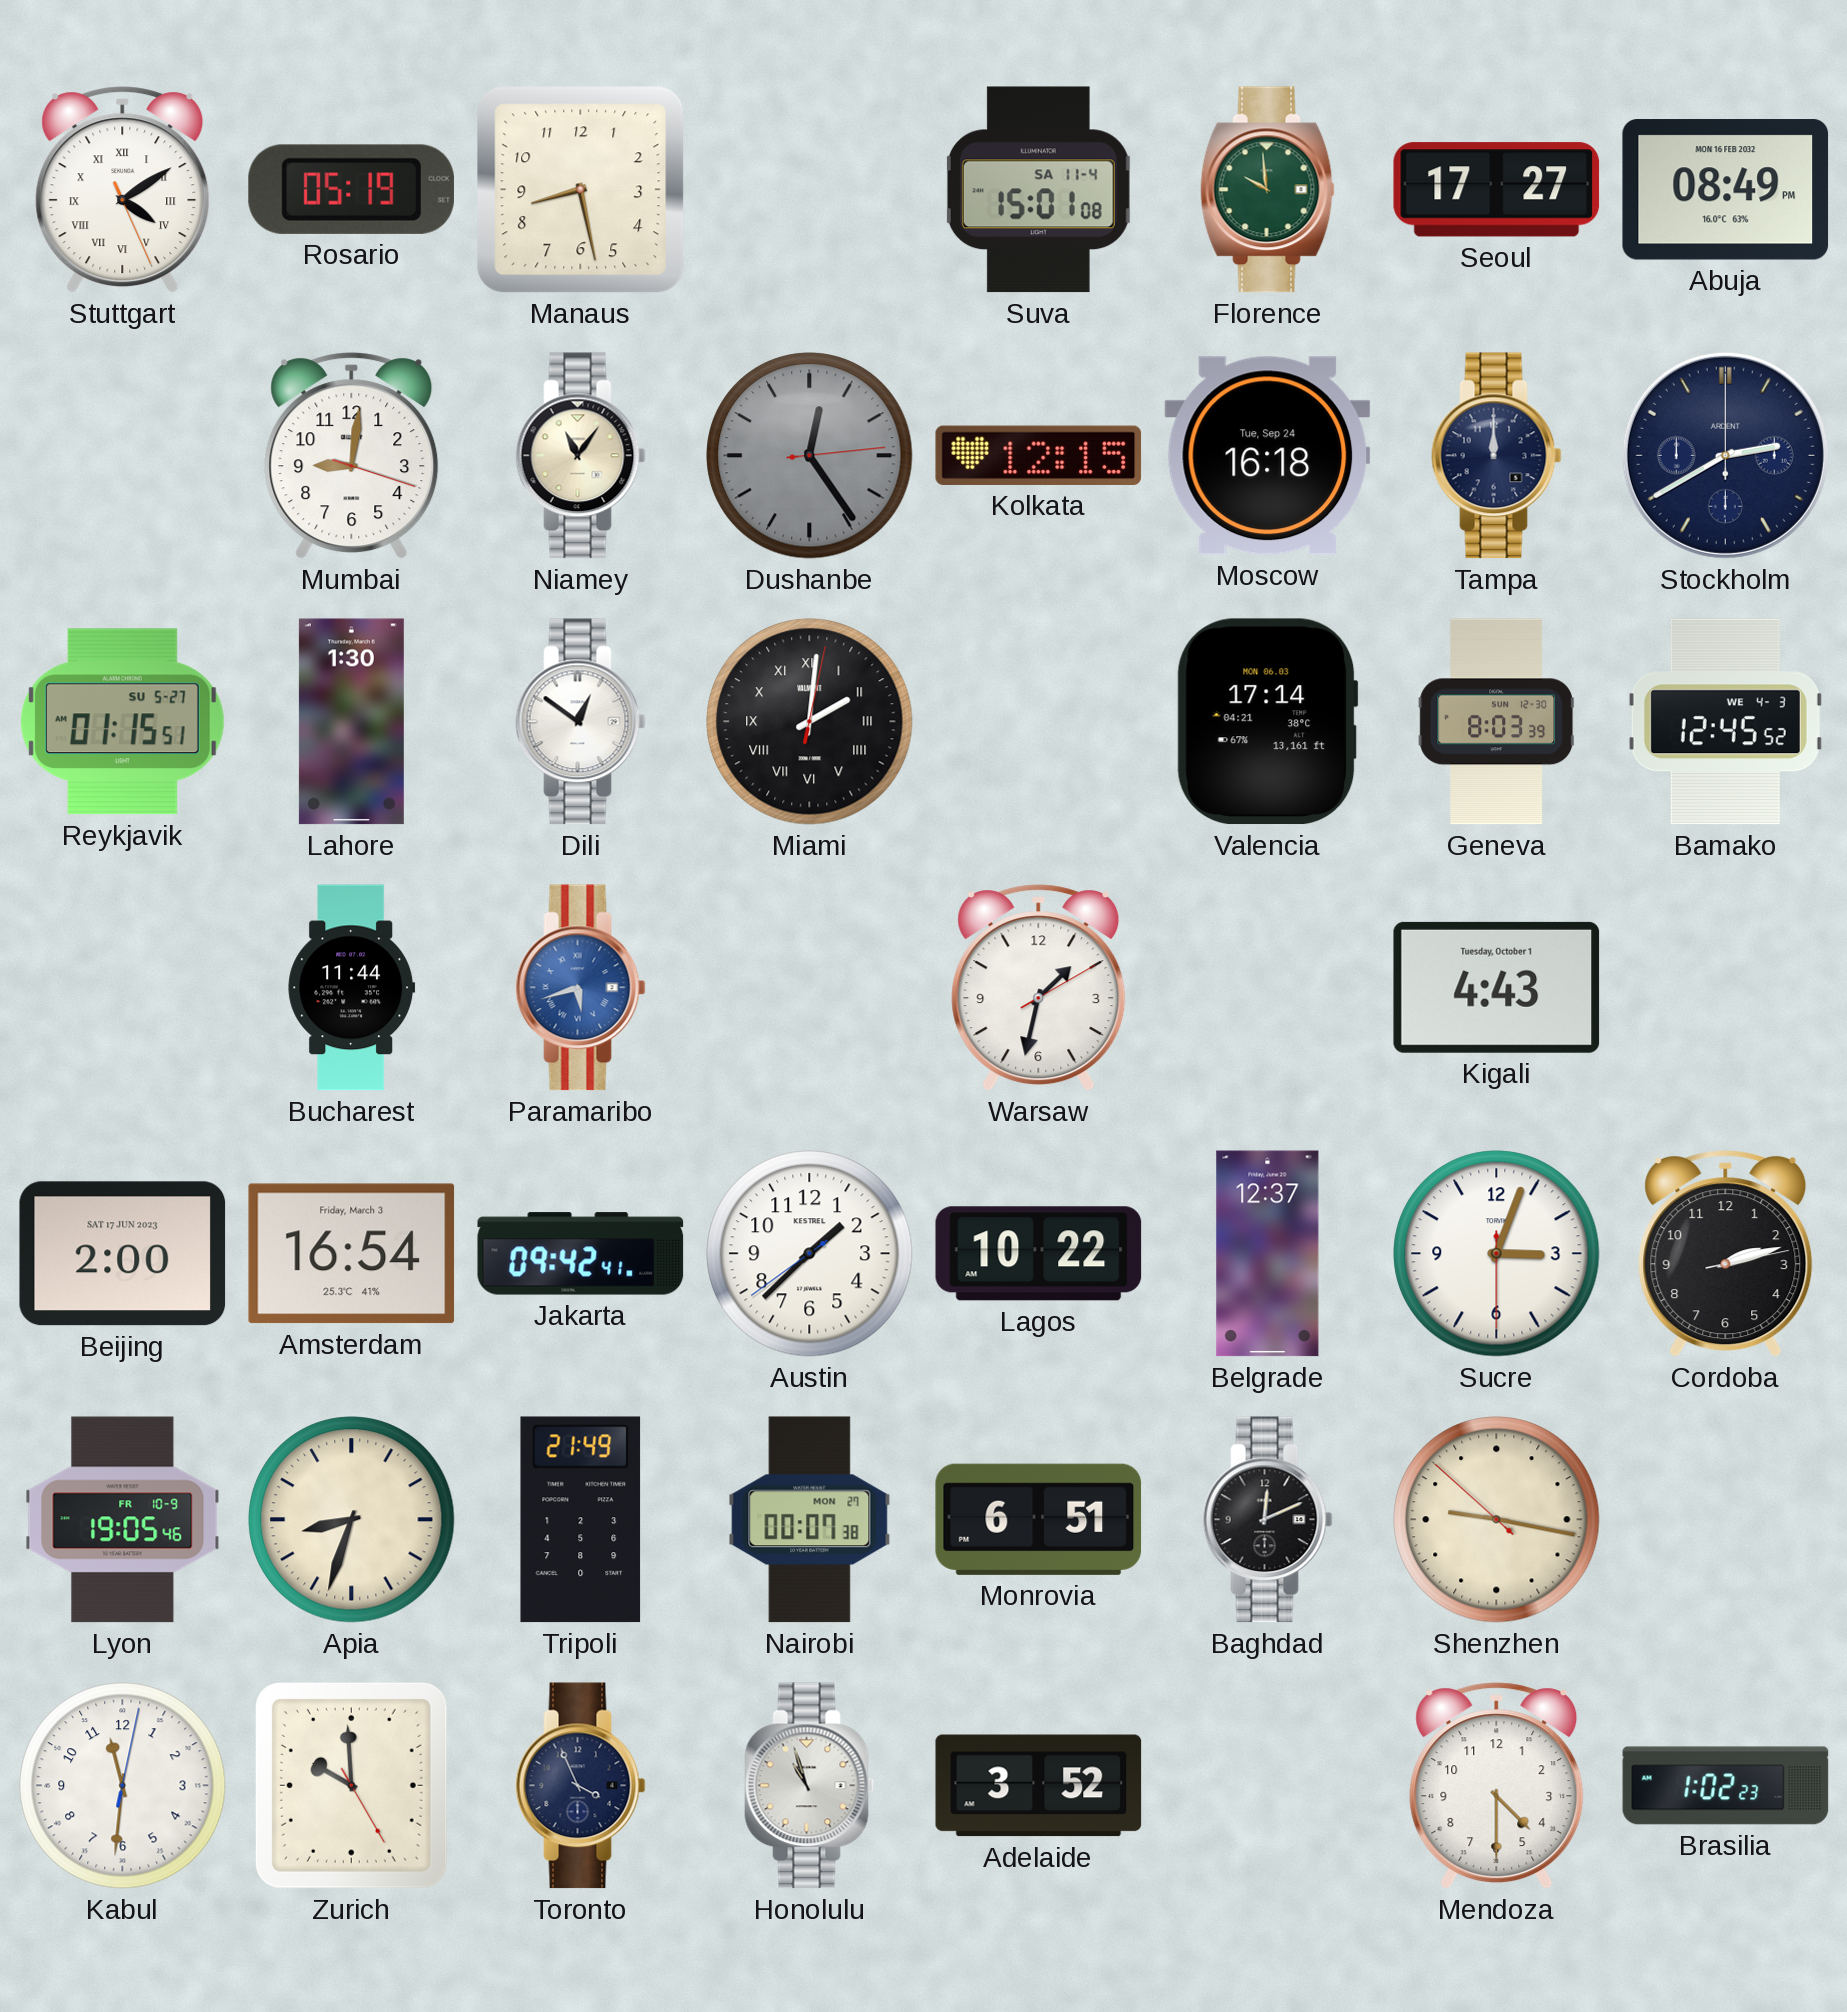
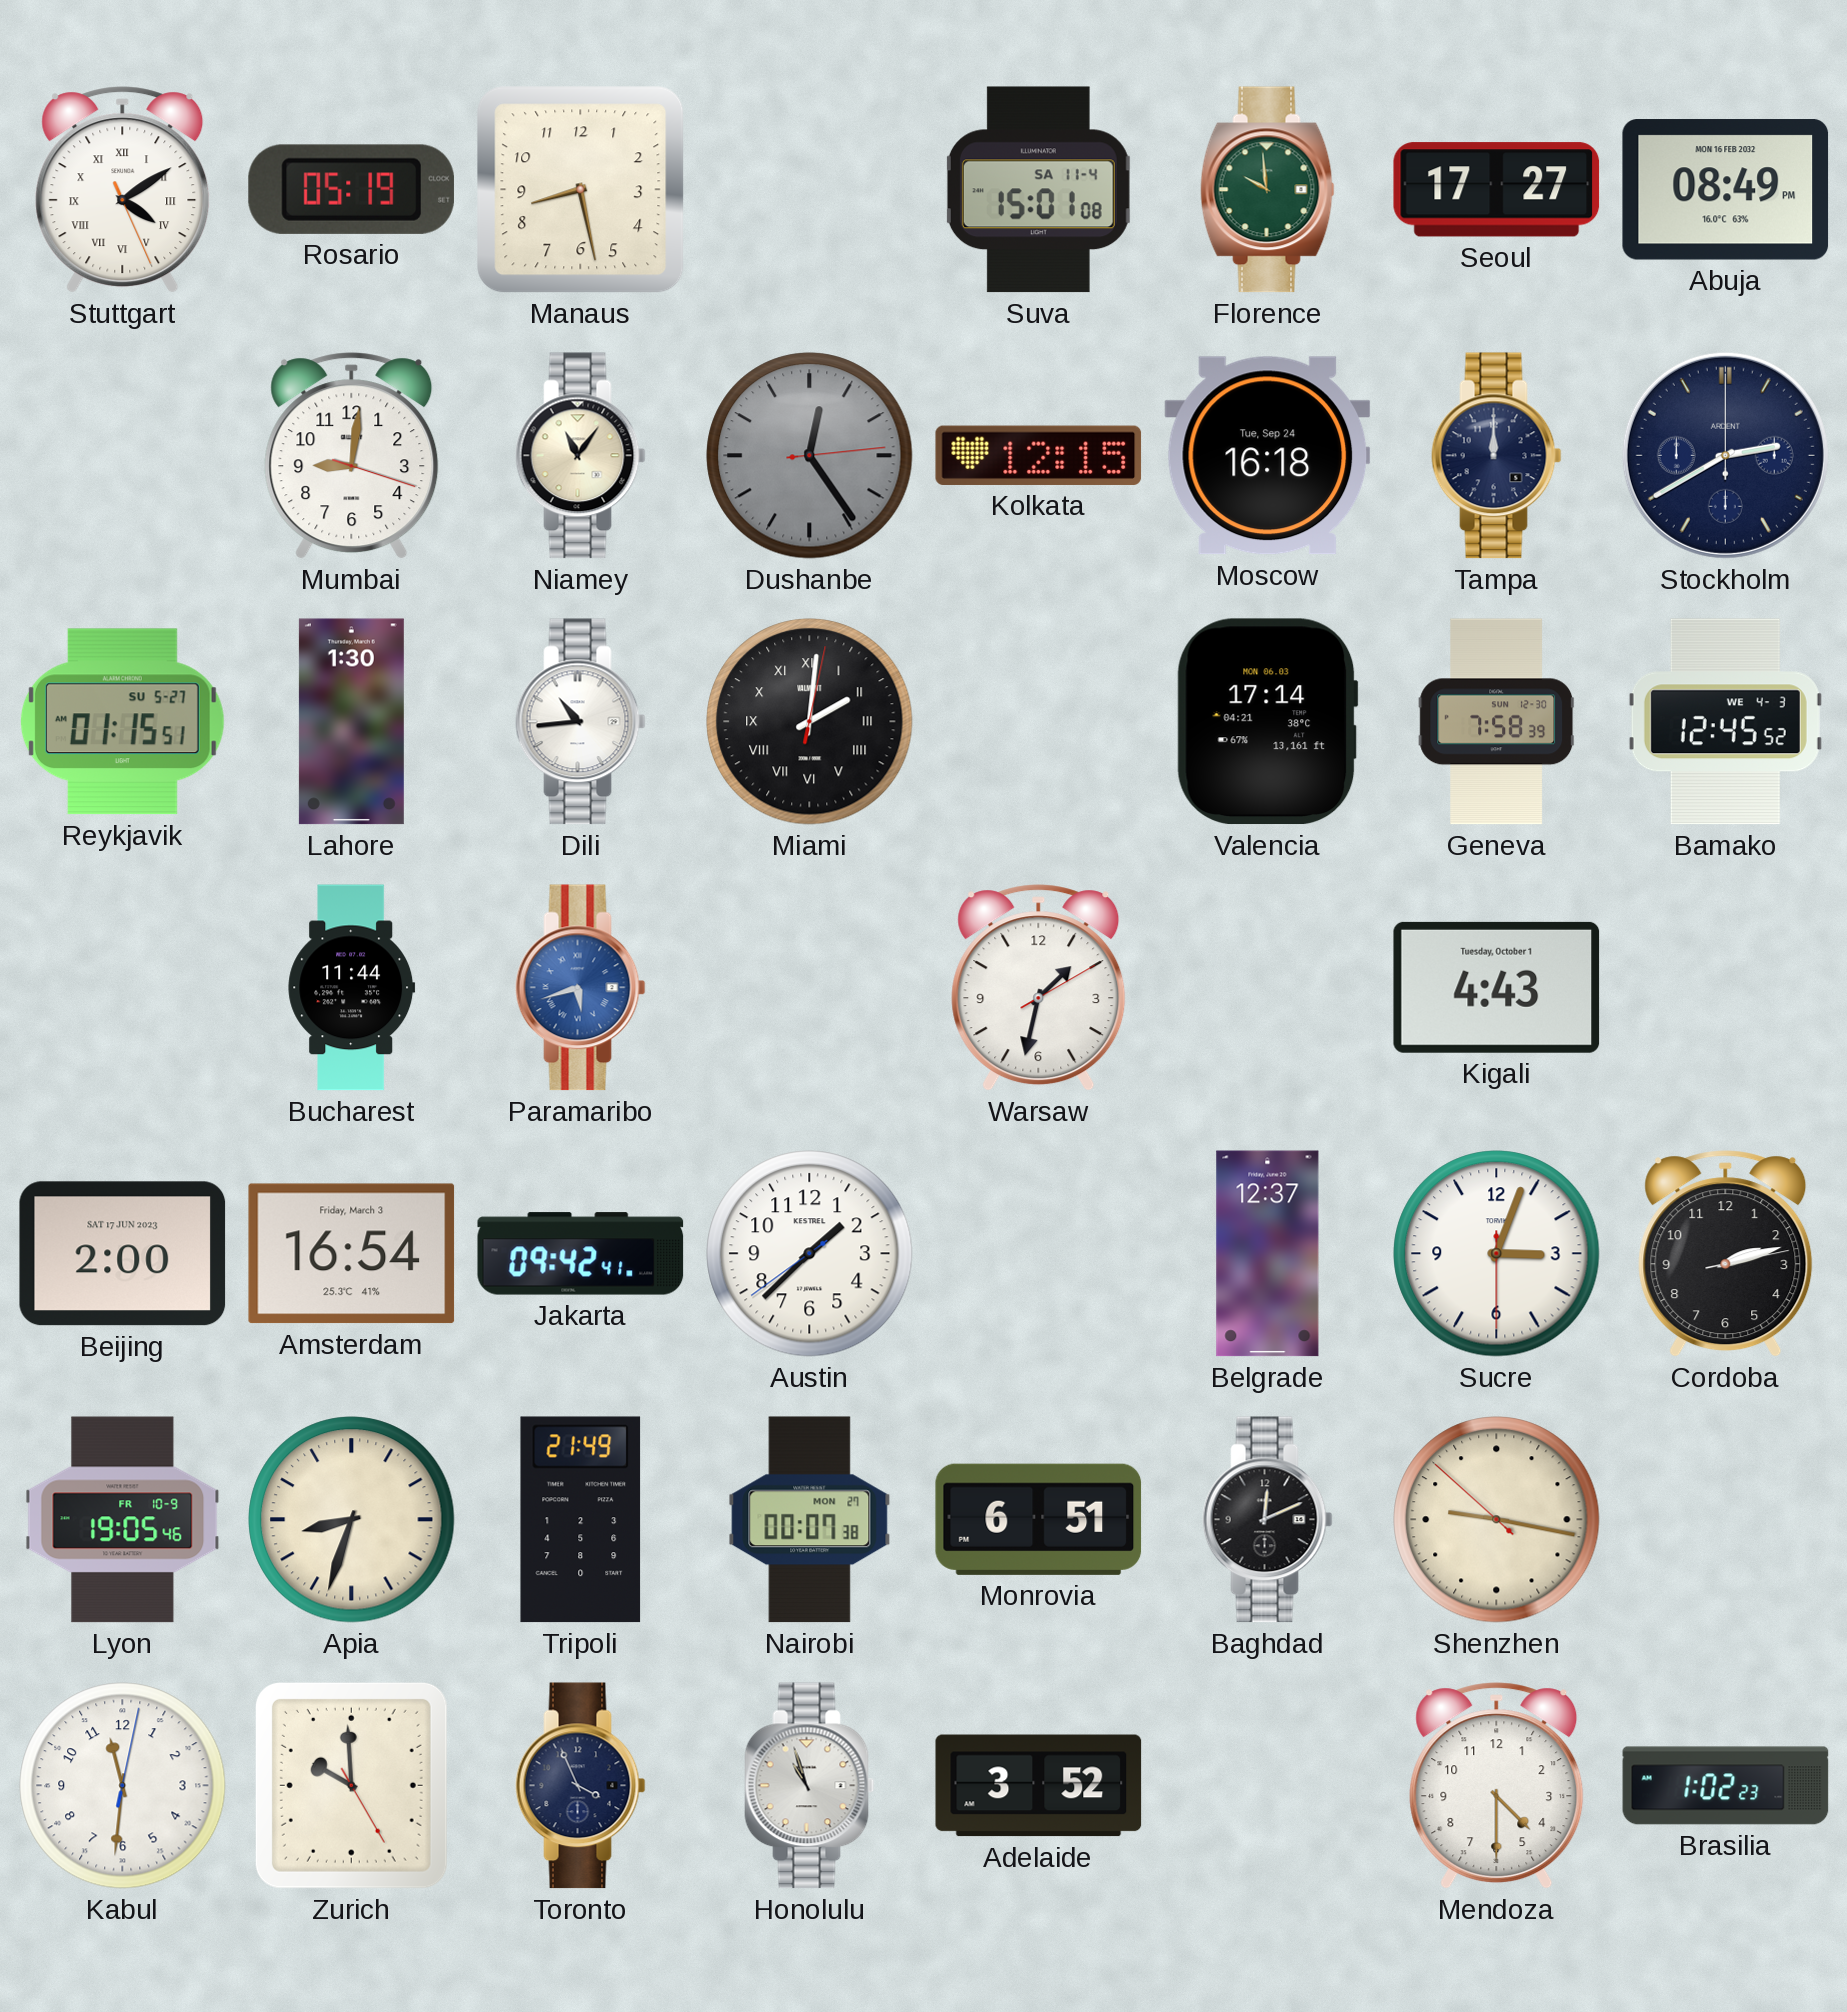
Dili: 12:51 -> 10:44 (581, 722)
Geneva: 8:03 -> 7:58 (1497, 722)
Lagos: 10:22 -> none (1039, 1254)
